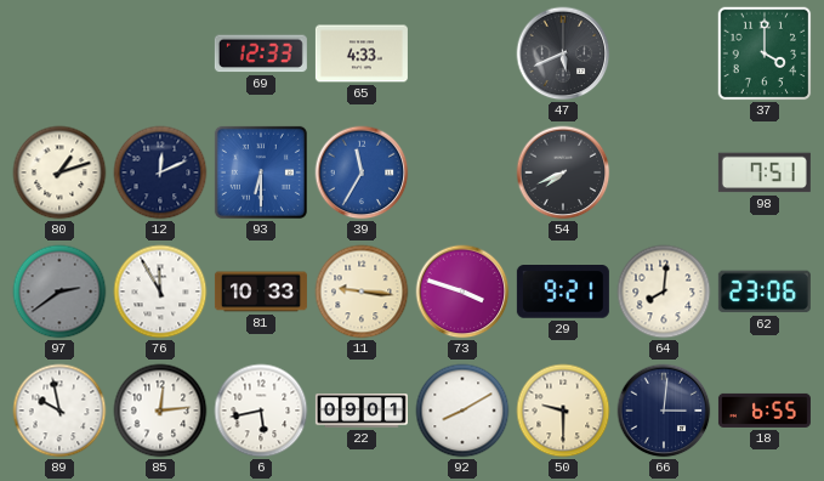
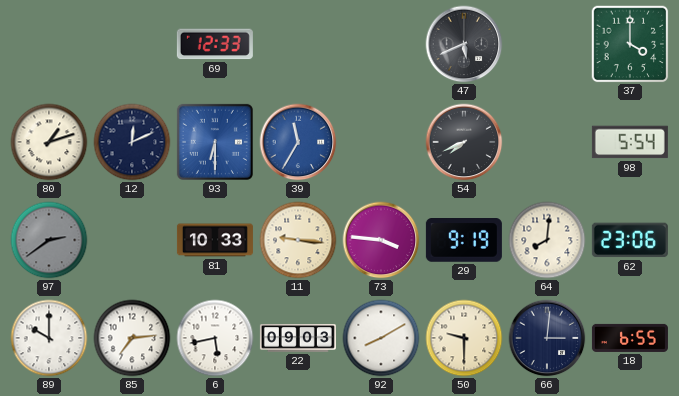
65: 4:33 -> none (362, 53)
98: 7:51 -> 5:54 (630, 142)
76: 11:55 -> none (160, 292)
73: 3:48 -> 3:46 (381, 240)
29: 9:21 -> 9:19 (464, 240)
89: 9:58 -> 10:00 (49, 338)
85: 12:14 -> 7:14 (132, 338)
22: 09:01 -> 09:03 (298, 338)
